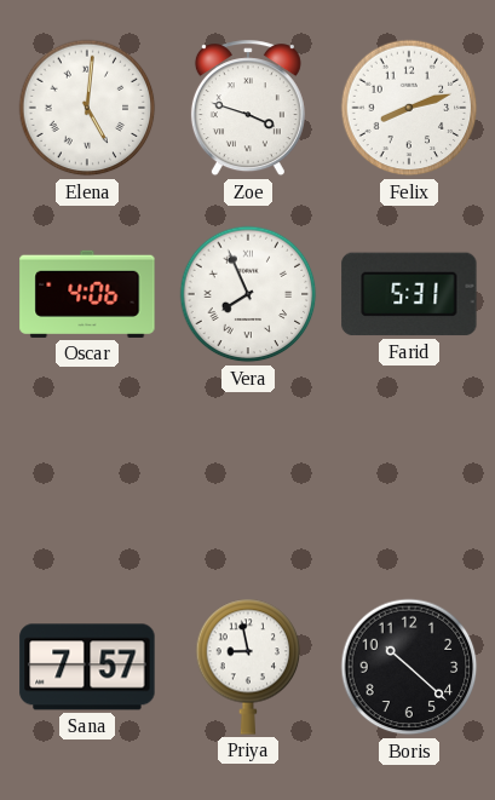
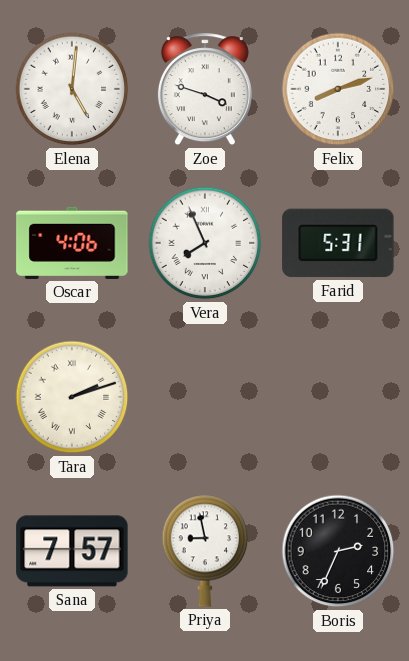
Tara: none -> 2:12 (72, 397)
Boris: 10:22 -> 2:34 (338, 551)
